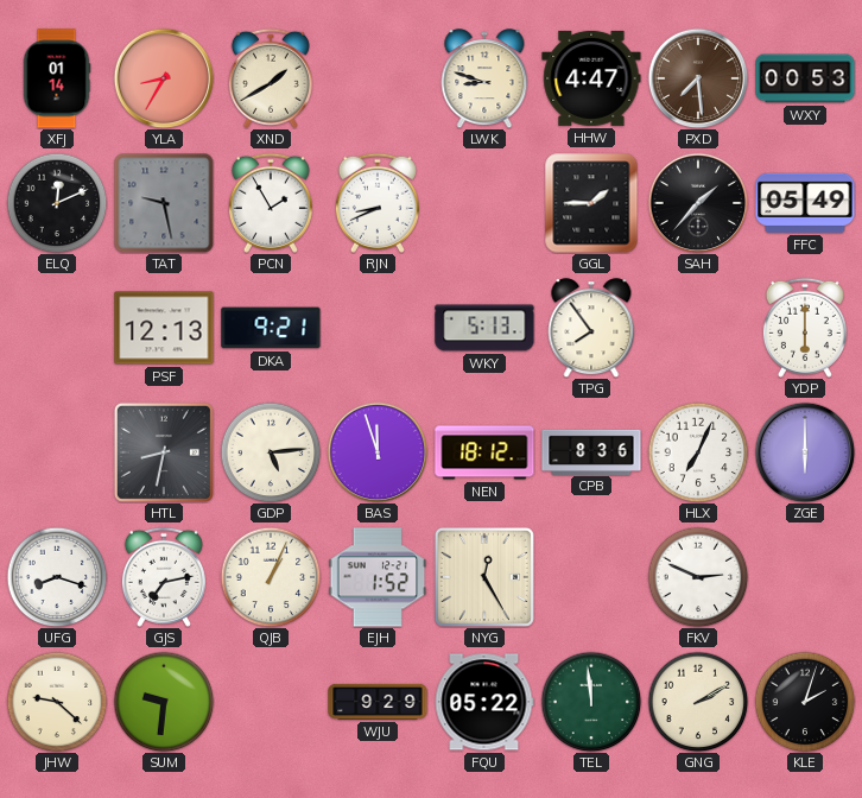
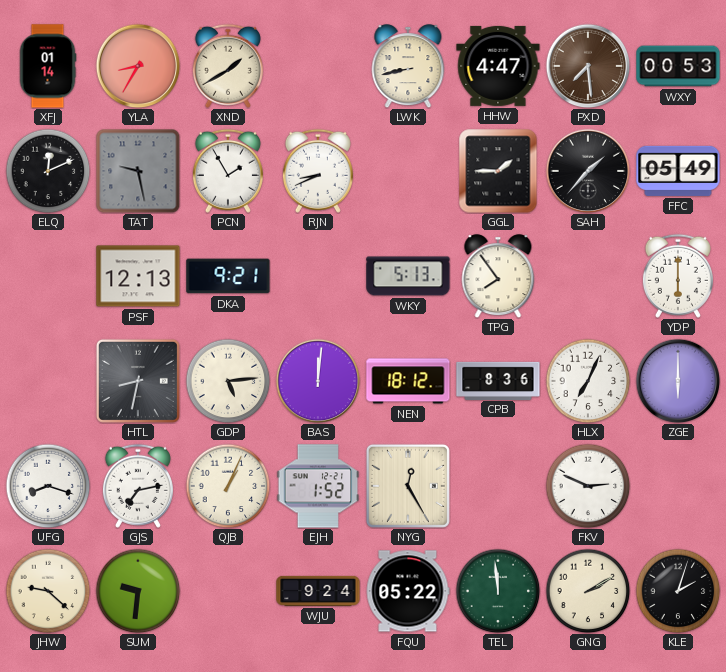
LWK: 8:48 -> 8:43 (408, 66)
BAS: 11:57 -> 12:01 (318, 381)
WJU: 9:29 -> 9:24 (318, 591)
